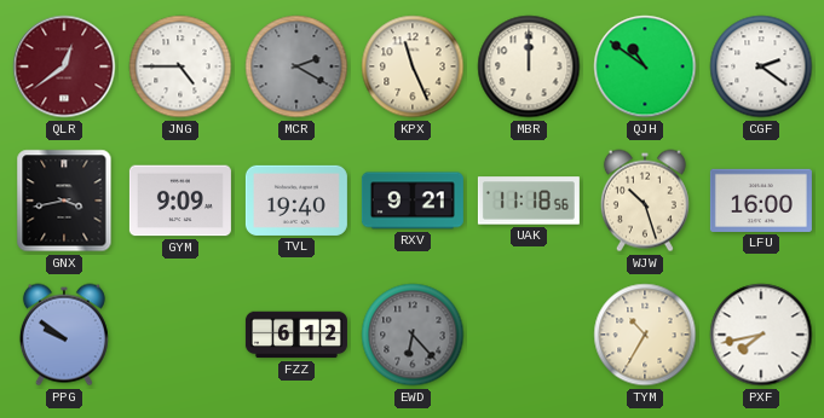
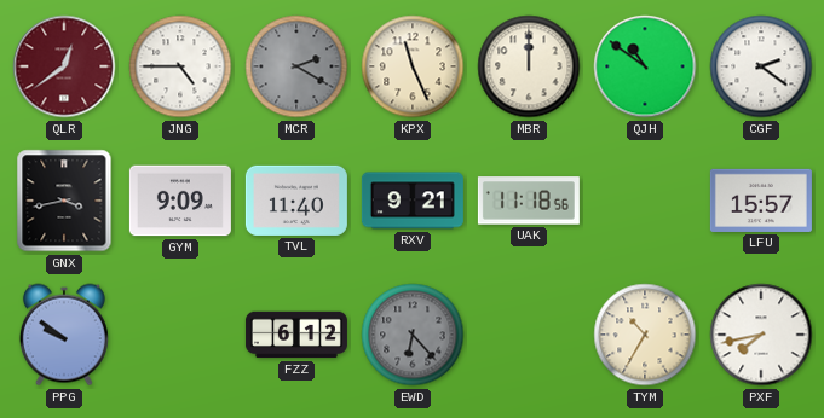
TVL: 19:40 -> 11:40 (296, 201)
WJW: 10:27 -> none (645, 201)
LFU: 16:00 -> 15:57 (761, 201)
